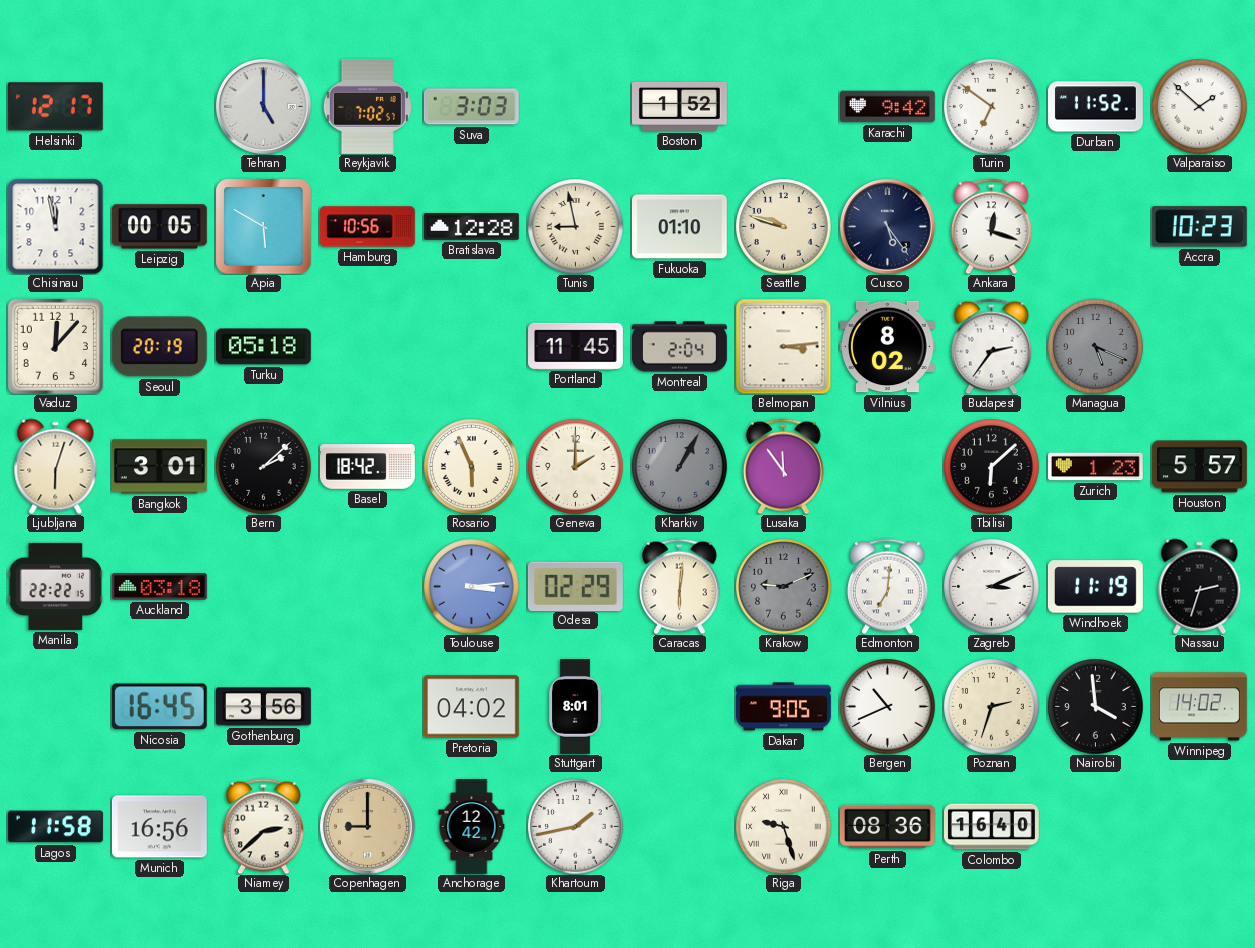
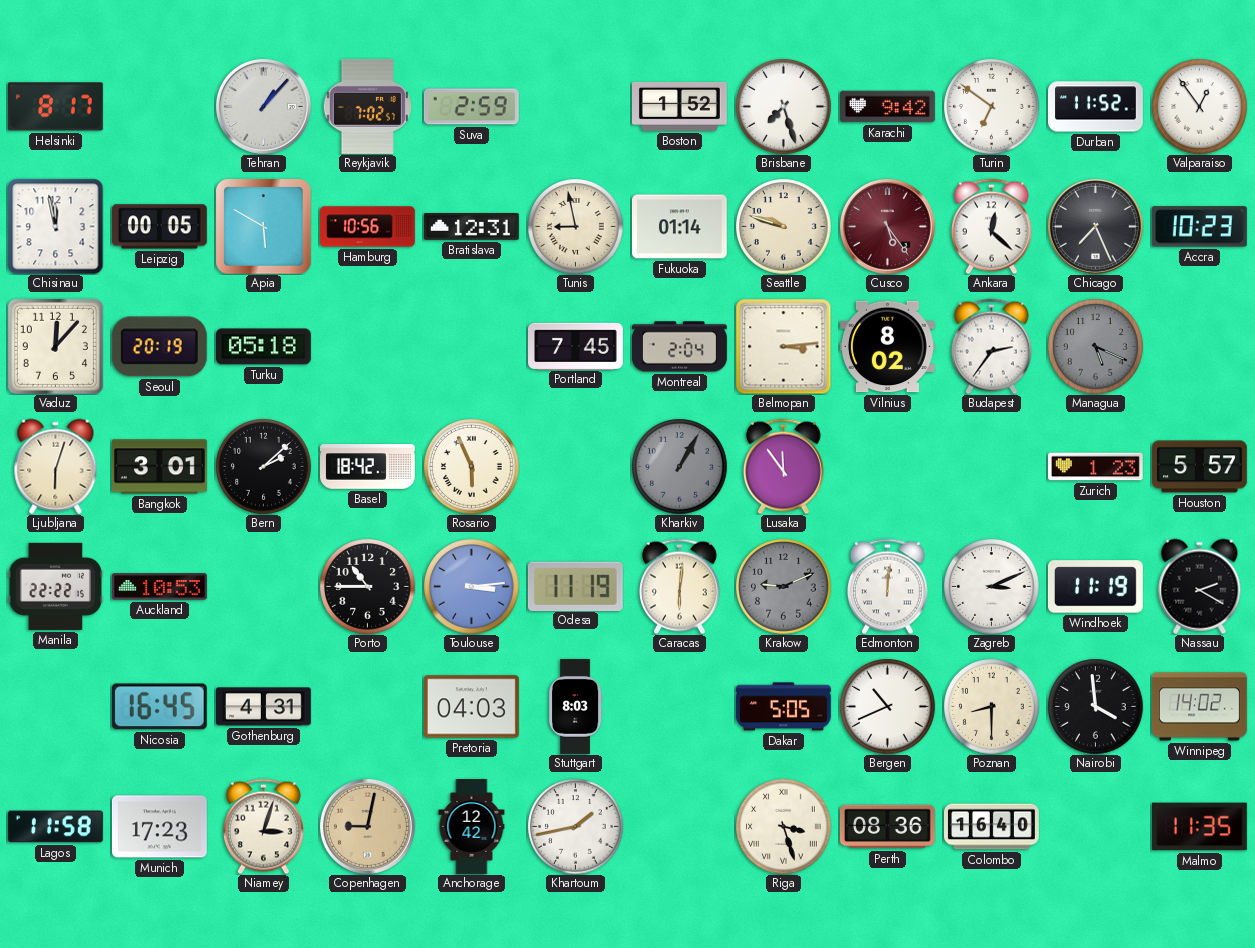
Helsinki: 12:17 -> 8:17 (55, 107)
Tehran: 5:00 -> 1:07 (263, 106)
Suva: 3:03 -> 2:59 (471, 107)
Brisbane: none -> 7:27 (783, 106)
Valparaiso: 1:52 -> 12:54 (1199, 106)
Bratislava: 12:28 -> 12:31 (471, 226)
Fukuoka: 01:10 -> 01:14 (679, 227)
Cusco dial: navy -> burgundy (887, 226)
Ankara: 12:18 -> 12:22 (991, 226)
Chicago: none -> 7:26 (1095, 226)
Portland: 11:45 -> 7:45 (576, 346)
Geneva: 2:00 -> none (575, 466)
Tbilisi: 6:08 -> none (991, 466)
Auckland: 03:18 -> 10:53 (159, 587)
Porto: none -> 10:45 (367, 586)
Odesa: 02:29 -> 11:19 (575, 586)
Edmonton: 7:01 -> 12:01 (887, 586)
Nassau: 2:33 -> 2:20 (1200, 586)
Gothenburg: 3:56 -> 4:31 (264, 707)
Pretoria: 04:02 -> 04:03 (471, 707)
Stuttgart: 8:01 -> 8:03 (575, 707)
Dakar: 9:05 -> 5:05 (783, 707)
Poznan: 2:33 -> 8:30 (991, 706)
Munich: 16:56 -> 17:23 (159, 827)
Niamey: 2:38 -> 3:03 (263, 826)
Copenhagen: 9:00 -> 9:02 (367, 826)
Riga: 9:27 -> 3:27 (783, 826)
Malmo: none -> 11:35 (1199, 827)
